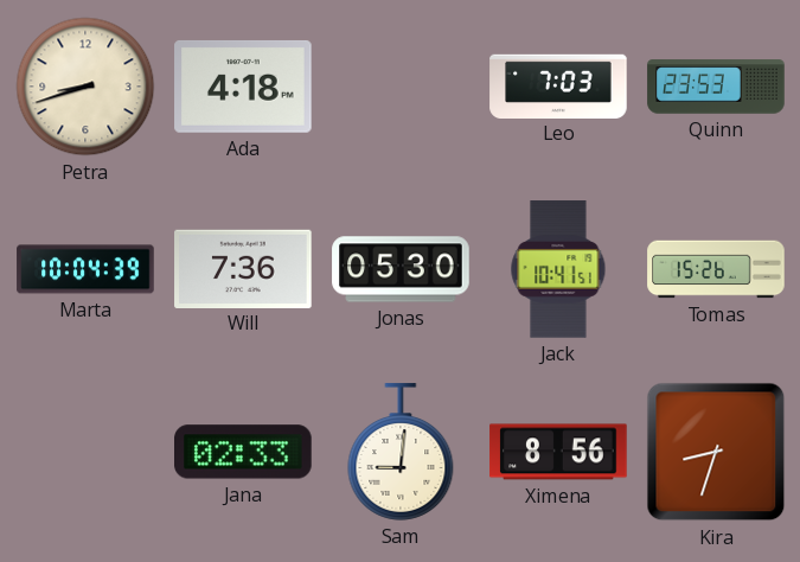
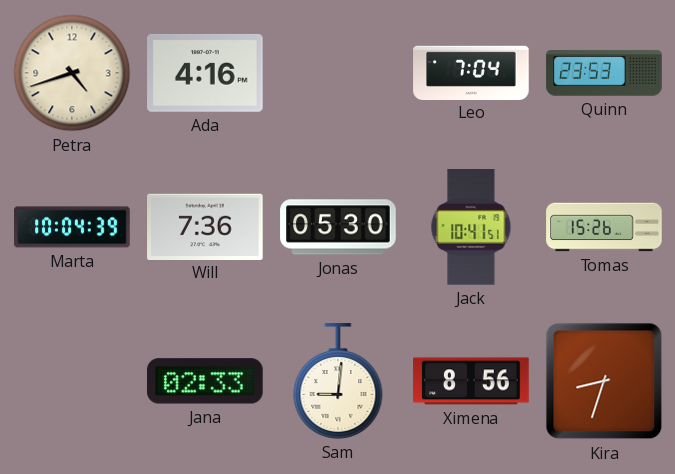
Petra: 8:42 -> 4:42 (72, 73)
Ada: 4:18 -> 4:16 (205, 73)
Leo: 7:03 -> 7:04 (471, 72)
